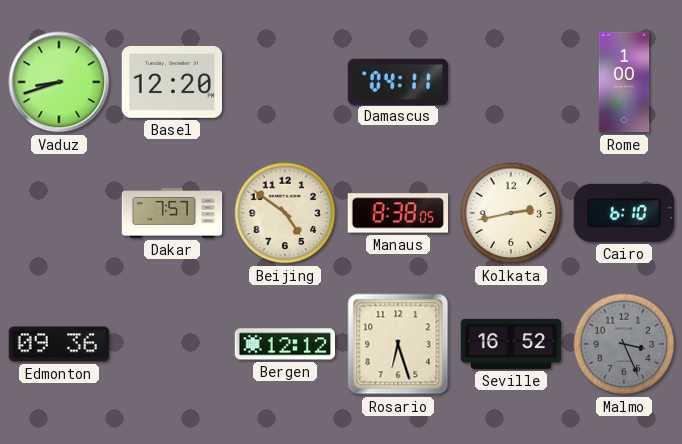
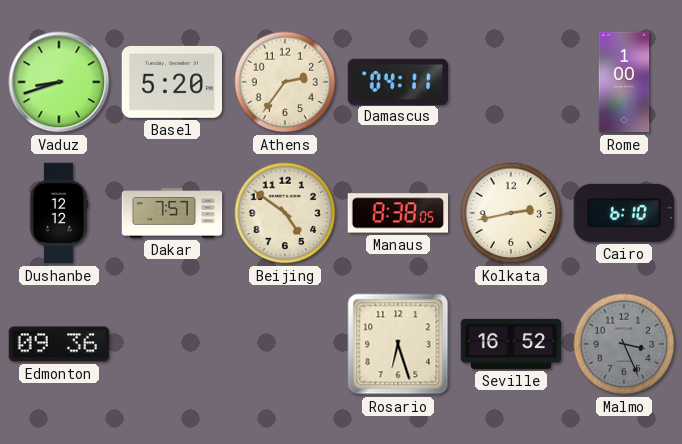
Basel: 12:20 -> 5:20 (171, 82)
Athens: none -> 2:36 (285, 82)
Dushanbe: none -> 12:12 (59, 213)
Bergen: 12:12 -> none (284, 344)
